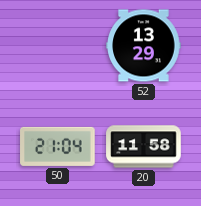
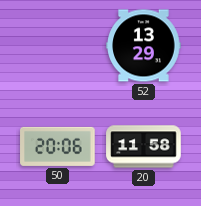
50: 21:04 -> 20:06 (58, 146)
